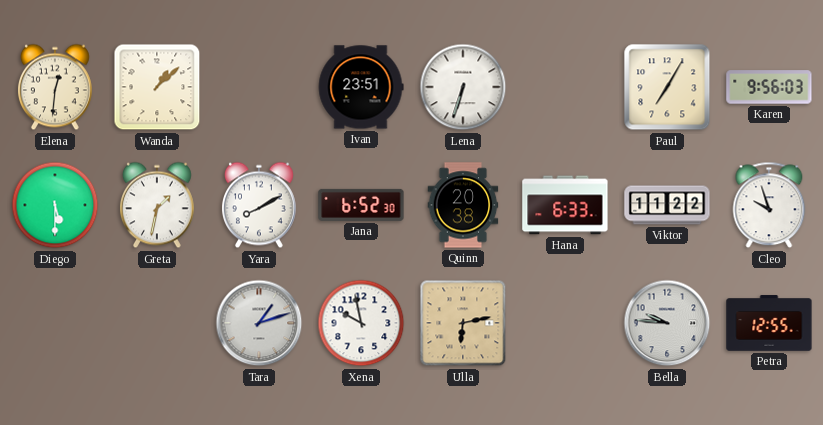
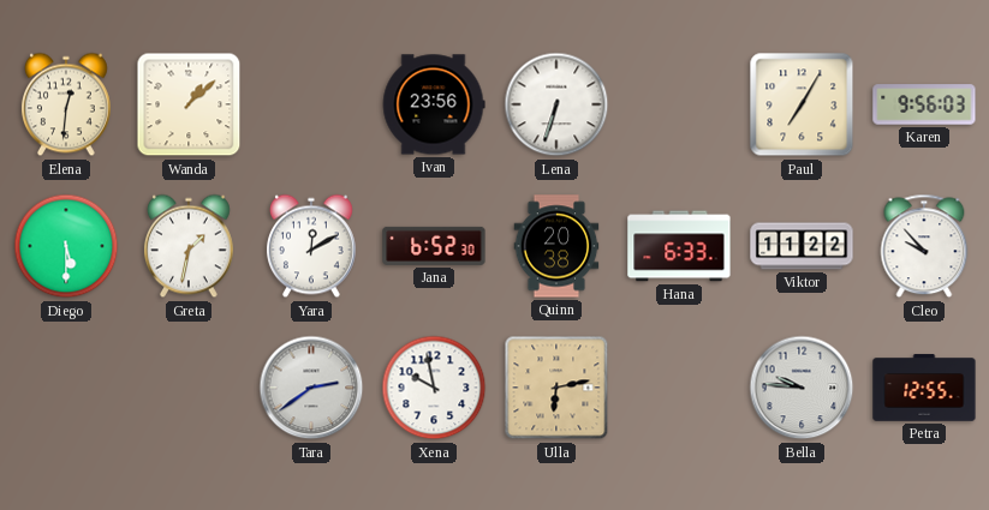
Ivan: 23:51 -> 23:56 (434, 104)
Yara: 8:10 -> 12:10 (311, 246)
Cleo: 9:57 -> 9:53 (924, 246)
Tara: 1:12 -> 2:39 (311, 388)
